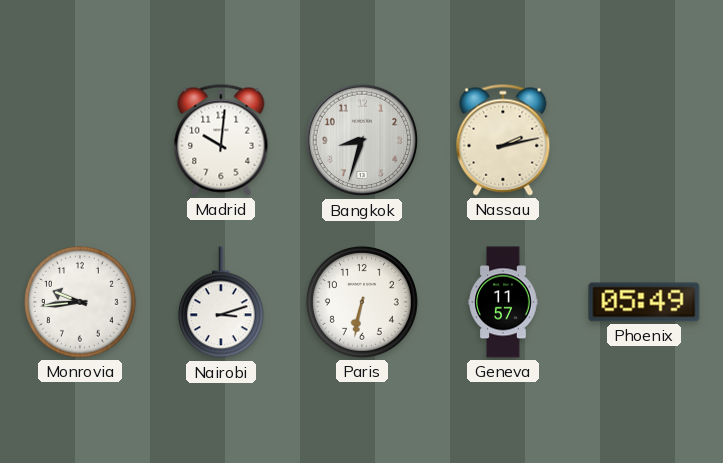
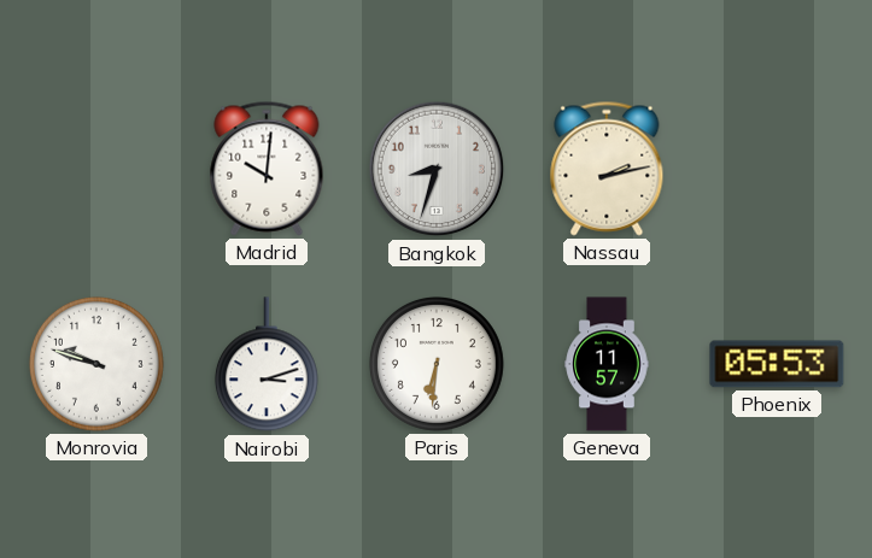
Monrovia: 9:44 -> 9:48 (96, 364)
Paris: 6:32 -> 6:31 (437, 364)
Phoenix: 05:49 -> 05:53 (777, 364)
